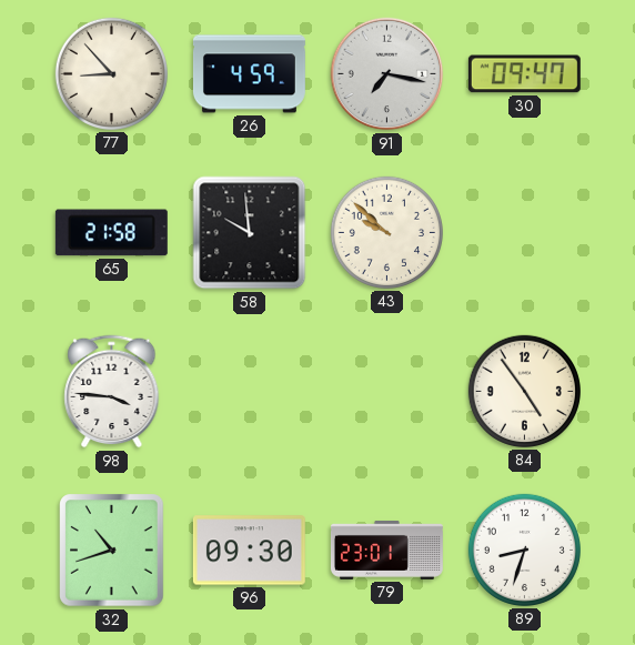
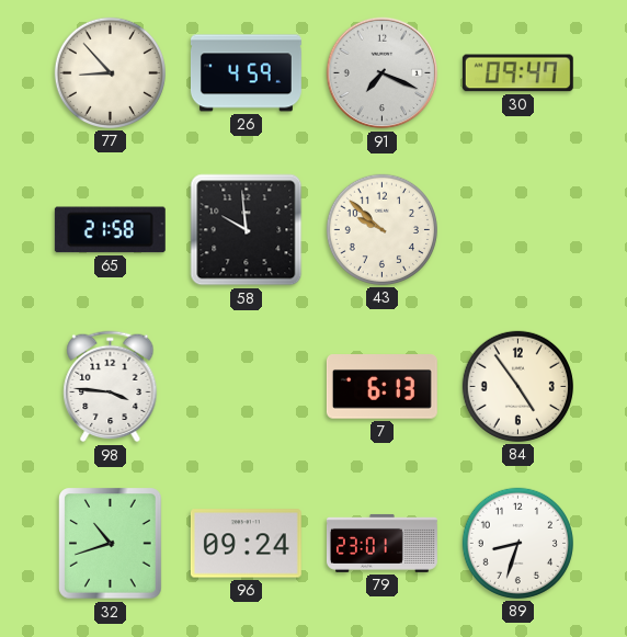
91: 7:17 -> 7:19 (383, 73)
7: none -> 6:13 (381, 387)
96: 09:30 -> 09:24 (246, 544)
